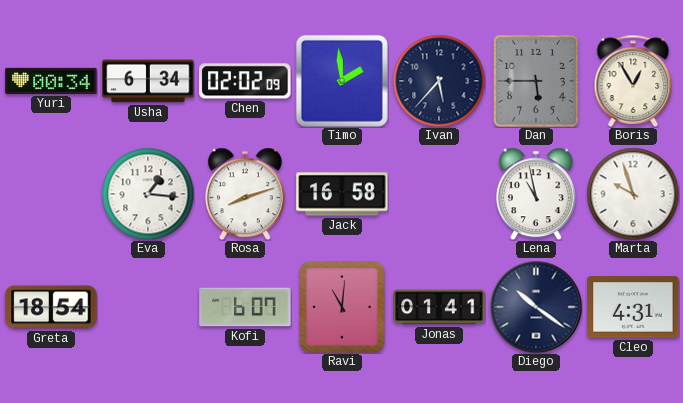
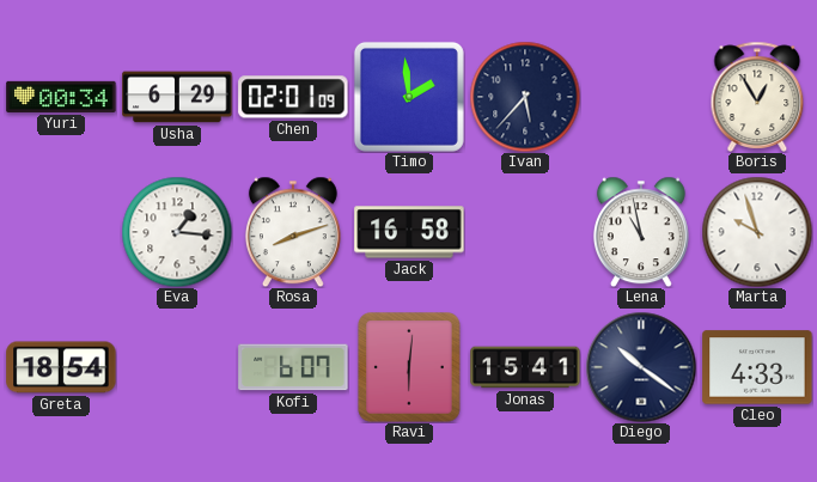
Usha: 6:34 -> 6:29 (177, 97)
Chen: 02:02 -> 02:01 (293, 97)
Dan: 5:45 -> none (537, 82)
Ravi: 11:01 -> 6:01 (409, 367)
Jonas: 01:41 -> 15:41 (525, 367)
Cleo: 4:31 -> 4:33 (757, 367)
